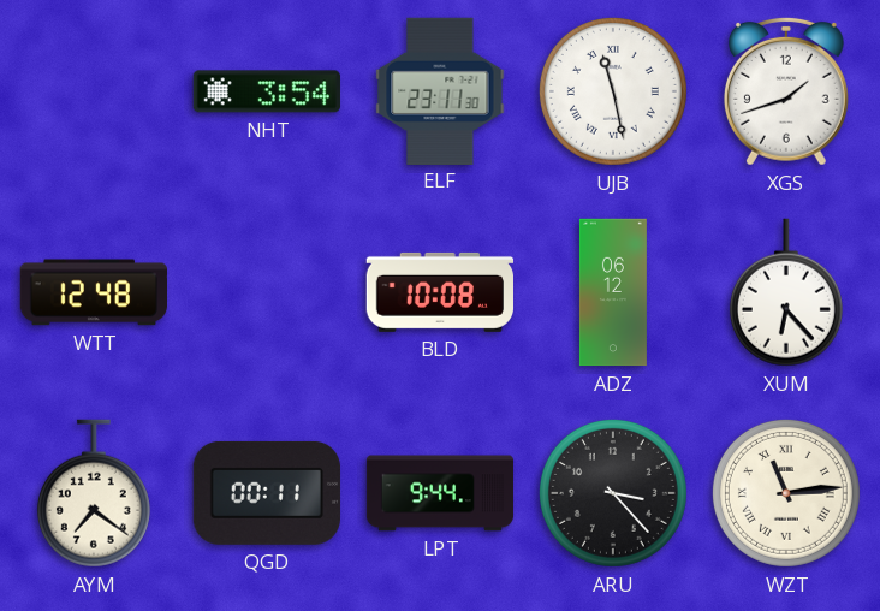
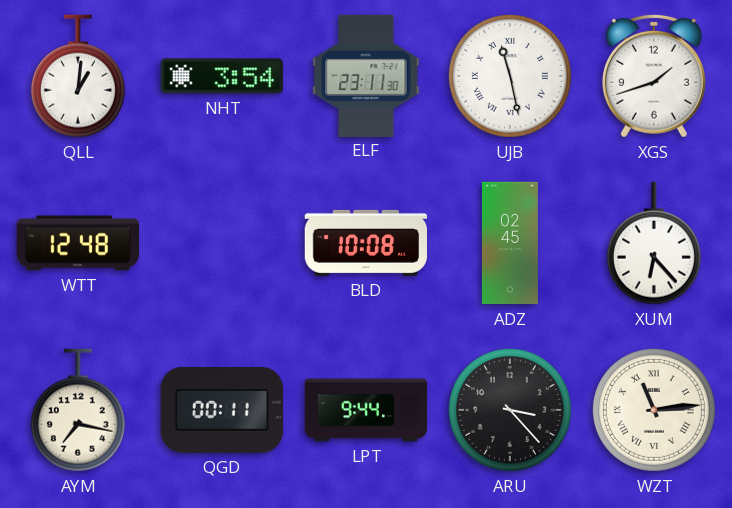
QLL: none -> 1:01 (78, 76)
ADZ: 06:12 -> 02:45 (510, 243)
AYM: 7:21 -> 7:17 (78, 410)
